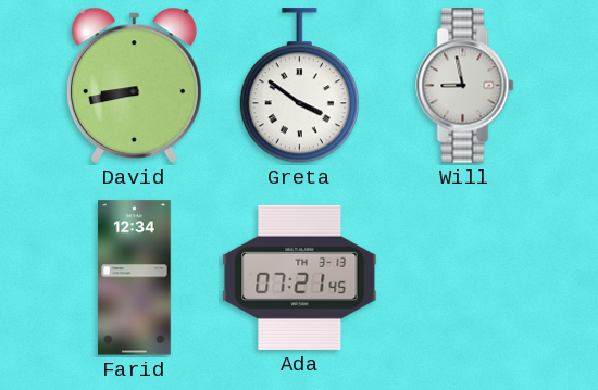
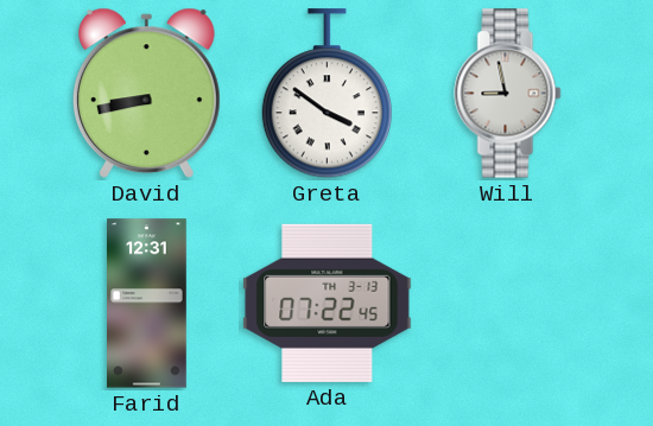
Farid: 12:34 -> 12:31 (147, 304)
Ada: 07:21 -> 07:22 (328, 303)
